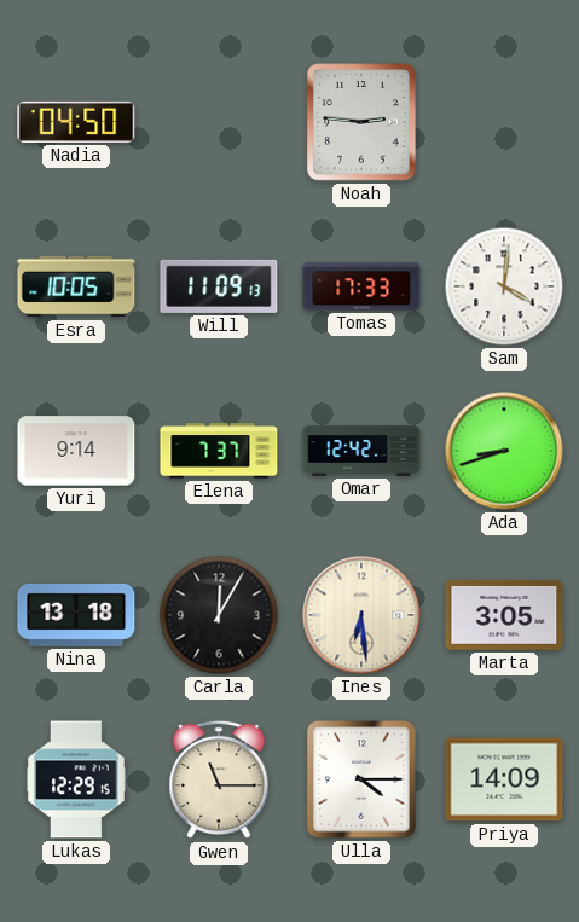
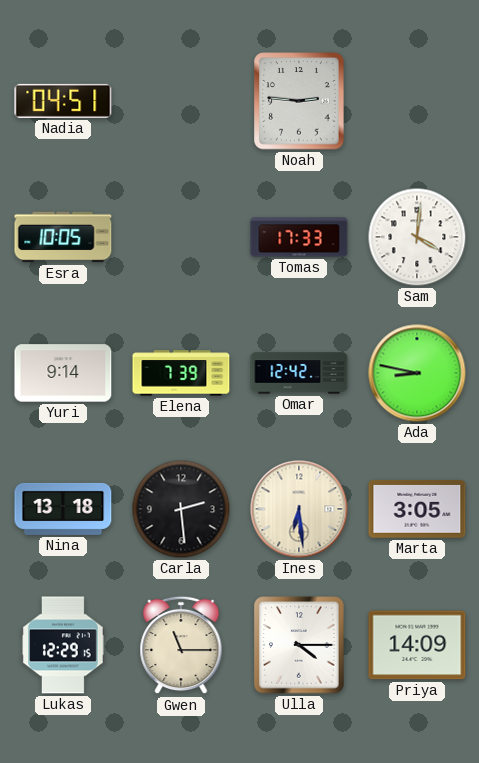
Nadia: 04:50 -> 04:51 (63, 101)
Will: 11:09 -> none (219, 286)
Elena: 7:37 -> 7:39 (181, 373)
Ada: 8:42 -> 8:47 (417, 373)
Carla: 12:05 -> 2:29 (181, 509)
